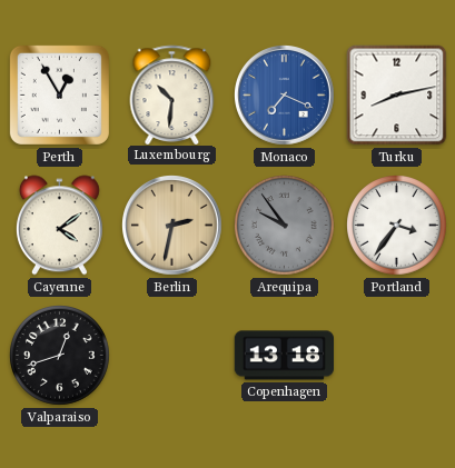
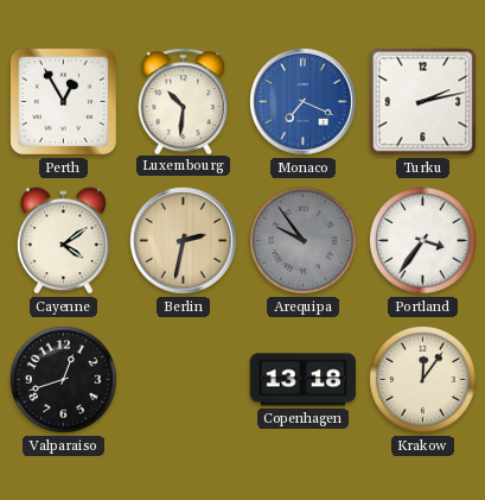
Turku: 8:13 -> 2:13 (423, 102)
Krakow: none -> 12:06 (423, 380)
